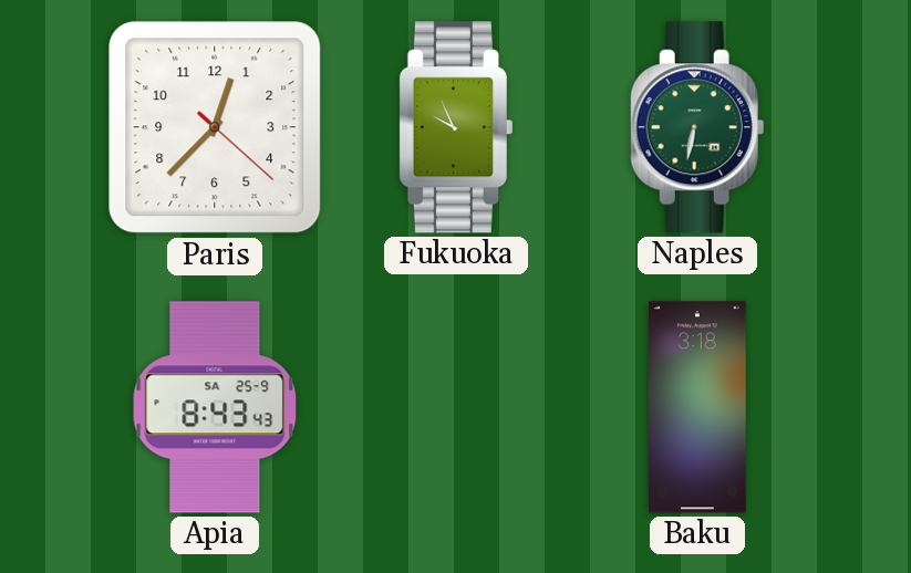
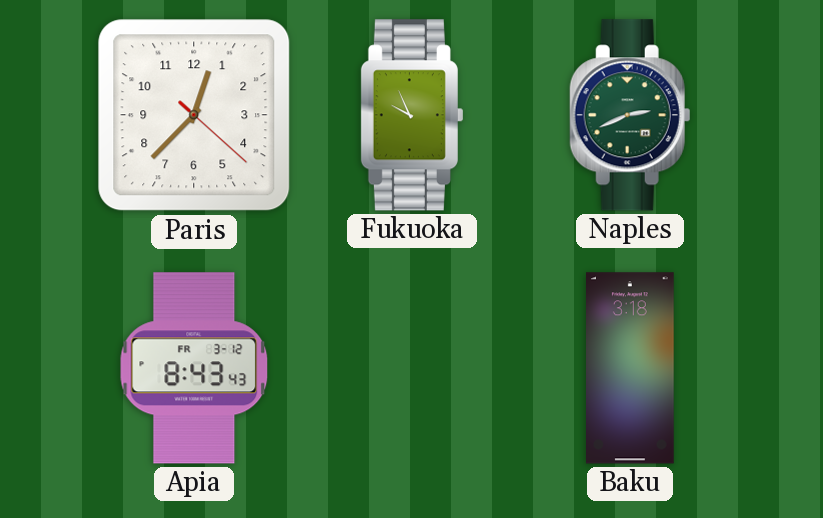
Naples: 6:32 -> 2:41 (630, 115)
Apia date: SA 25-9 -> FR 3-12 (194, 368)
